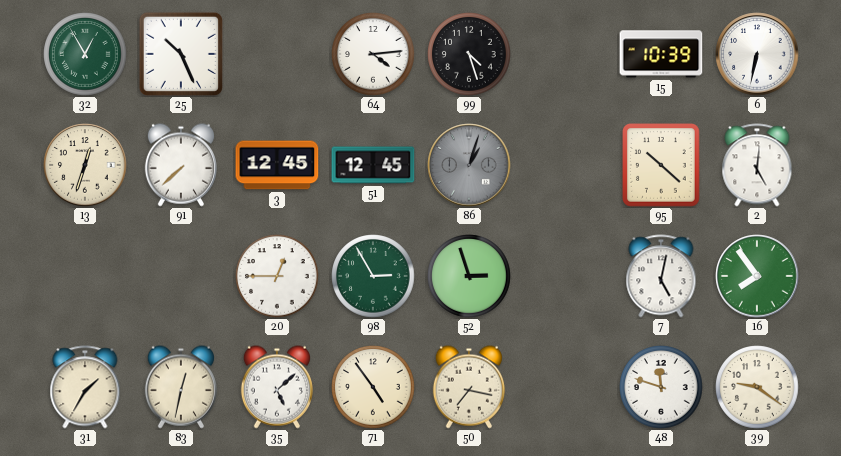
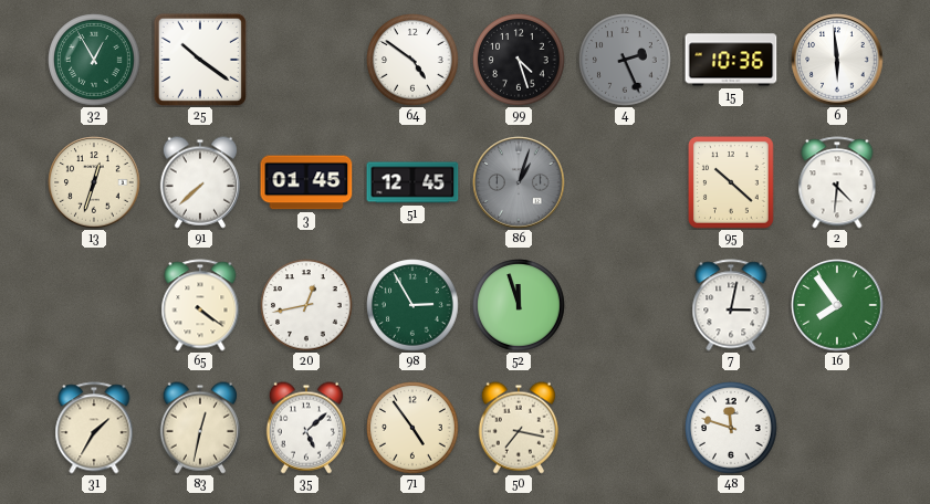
25: 10:26 -> 10:21 (200, 60)
64: 4:14 -> 4:51 (412, 60)
4: none -> 2:26 (625, 60)
15: 10:39 -> 10:36 (731, 60)
6: 6:32 -> 5:59 (837, 60)
3: 12:45 -> 01:45 (306, 182)
2: 5:01 -> 4:31 (837, 182)
65: none -> 4:21 (200, 305)
20: 12:45 -> 12:43 (306, 305)
52: 2:57 -> 11:57 (519, 305)
7: 5:02 -> 3:02 (731, 305)
39: 9:21 -> none (757, 387)
